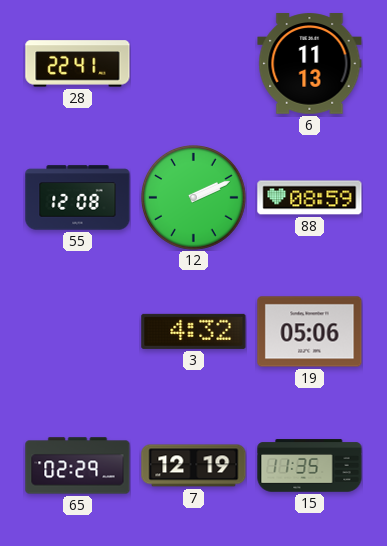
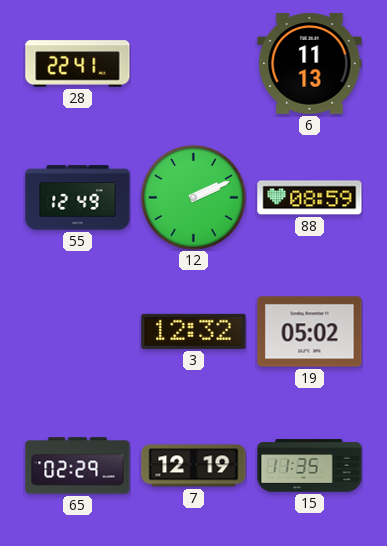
55: 12:08 -> 12:49 (78, 198)
3: 4:32 -> 12:32 (194, 331)
19: 05:06 -> 05:02 (310, 332)
